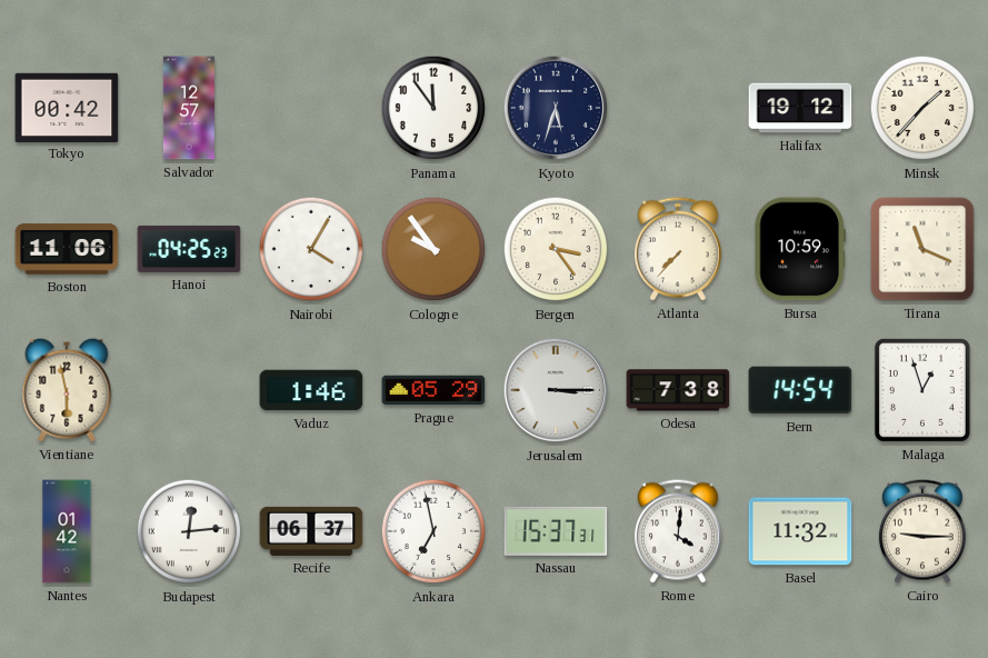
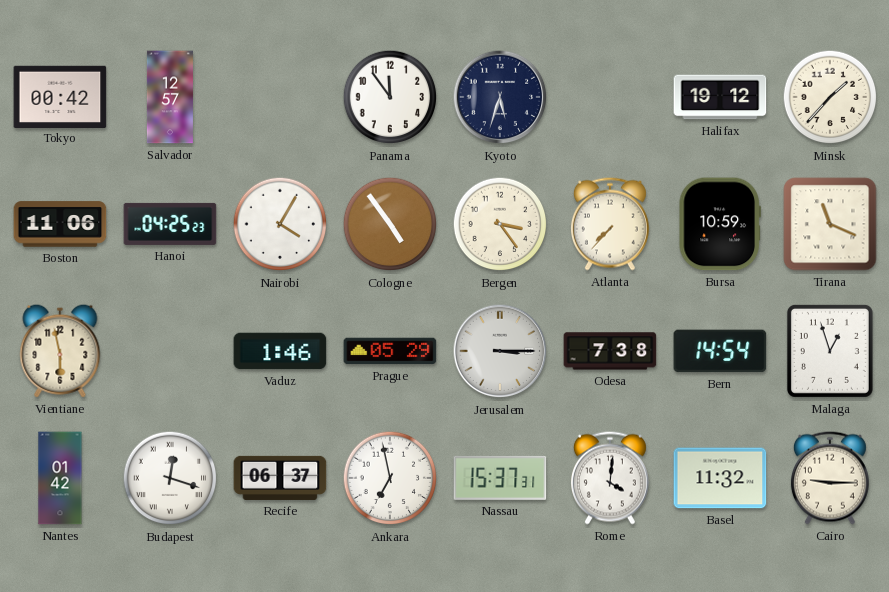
Cologne: 9:54 -> 4:54 (390, 224)
Budapest: 12:14 -> 12:18 (170, 478)
